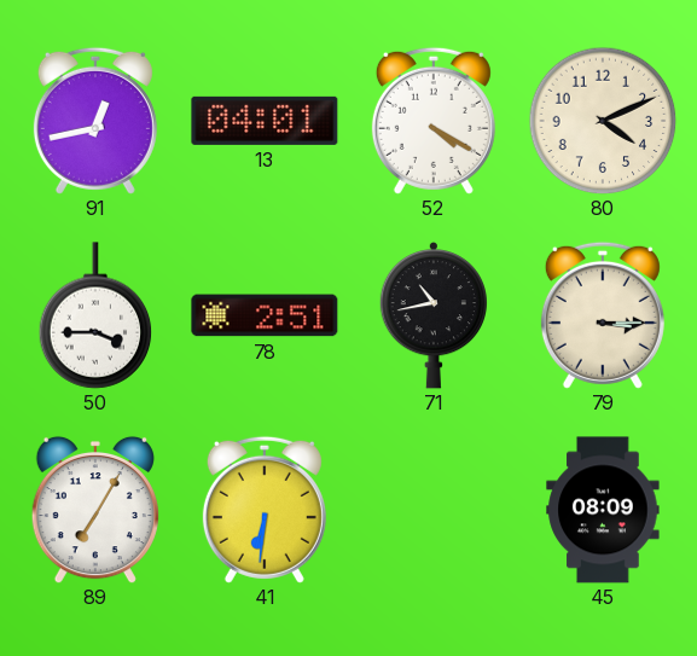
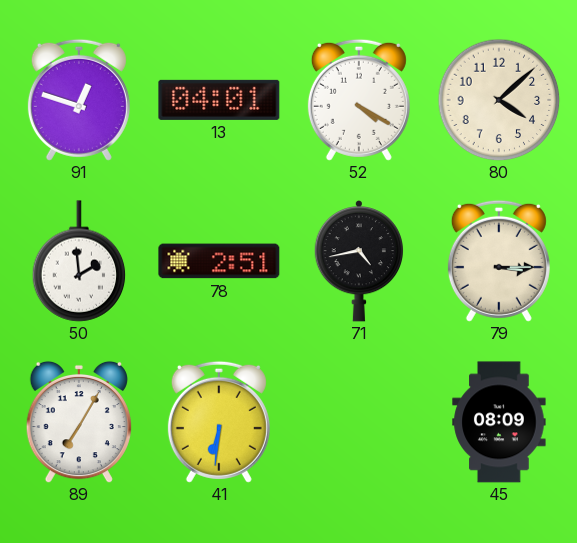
91: 12:43 -> 12:48 (79, 100)
80: 4:11 -> 4:08 (499, 100)
50: 3:45 -> 1:59 (79, 261)
71: 10:43 -> 4:43 (358, 262)
